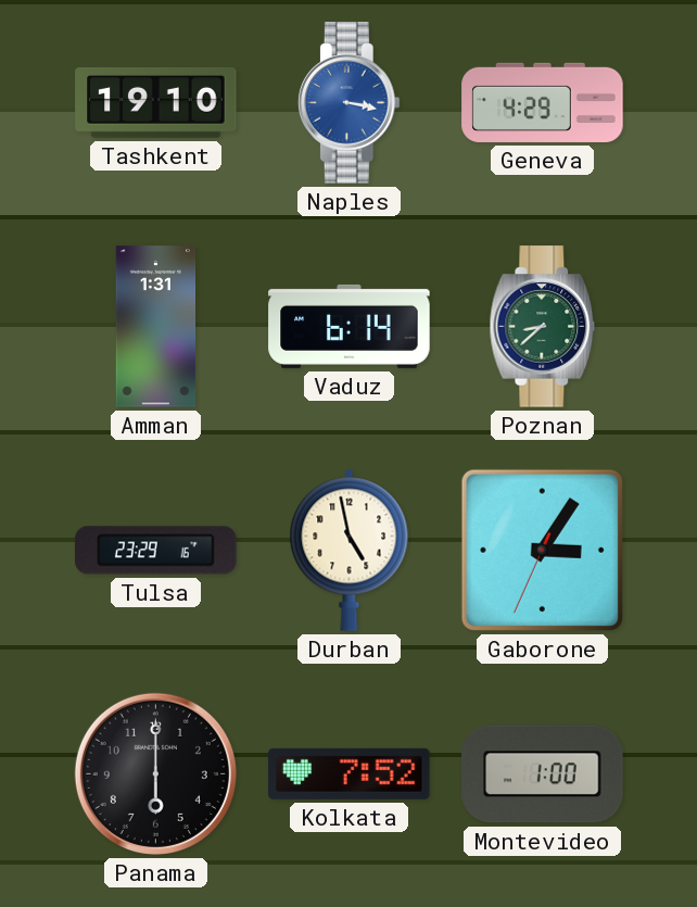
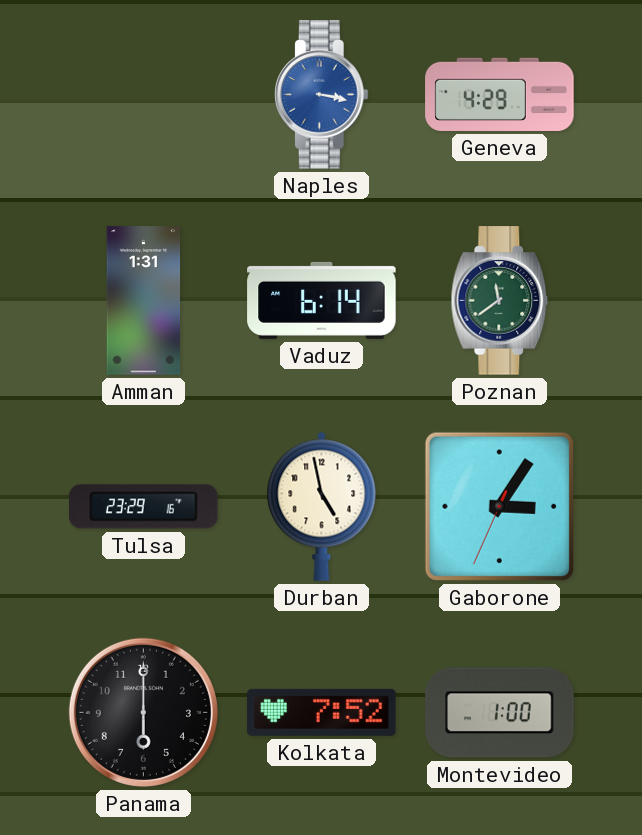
Tashkent: 19:10 -> none (156, 102)
Poznan: 8:38 -> 11:39 (500, 301)
